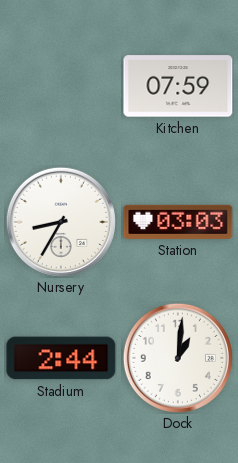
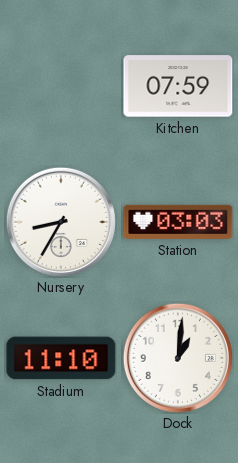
Stadium: 2:44 -> 11:10 (61, 358)
